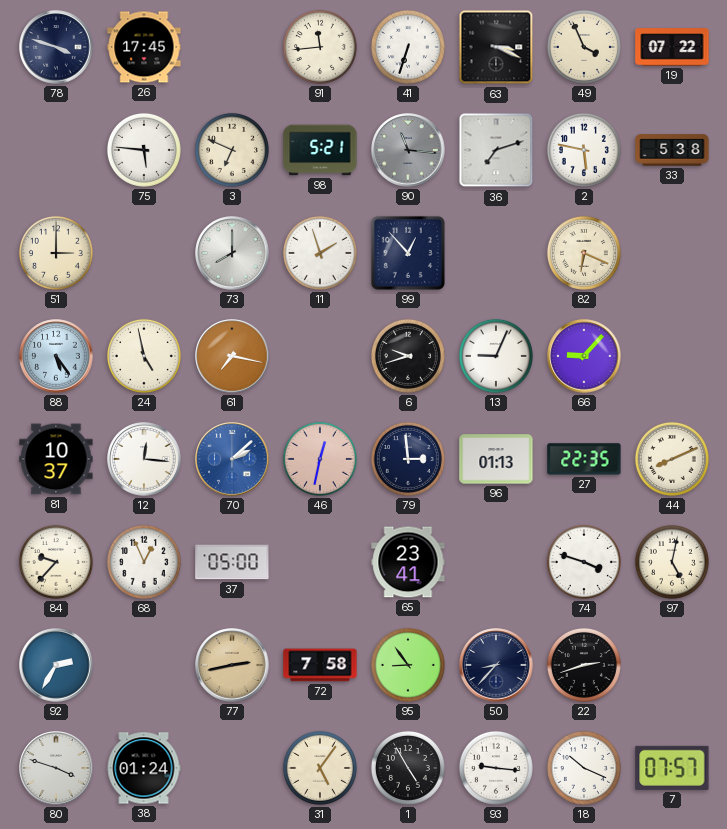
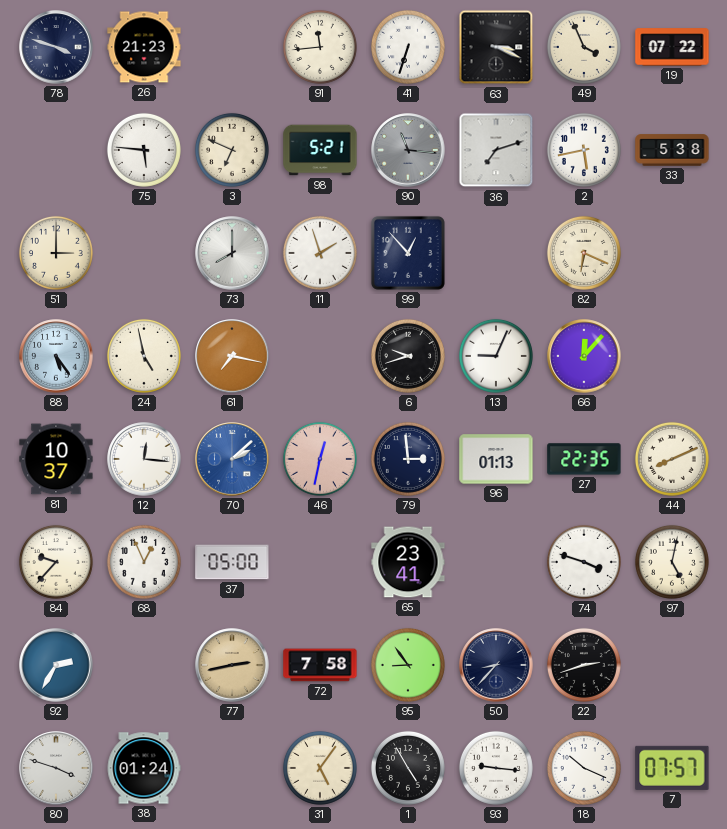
26: 17:45 -> 21:23 (144, 47)
2: 5:47 -> 5:43 (584, 150)
66: 9:07 -> 12:07 (584, 356)
